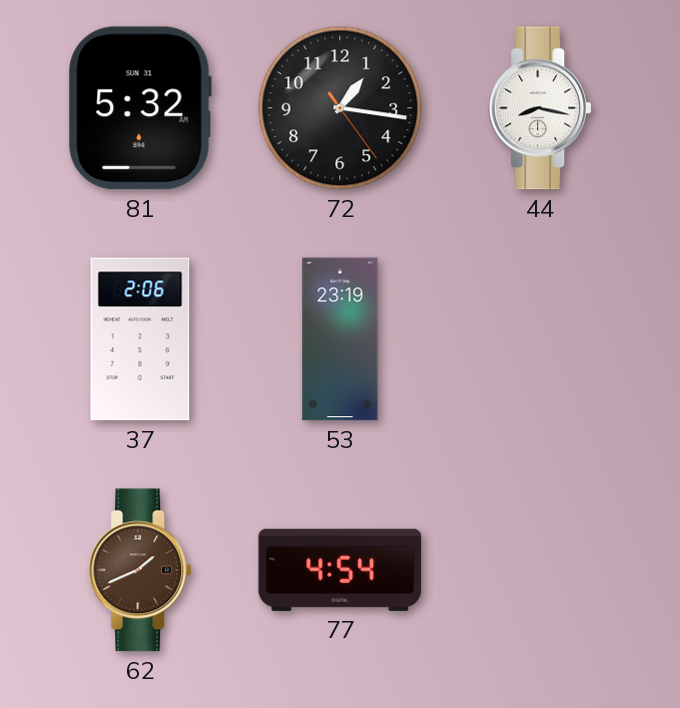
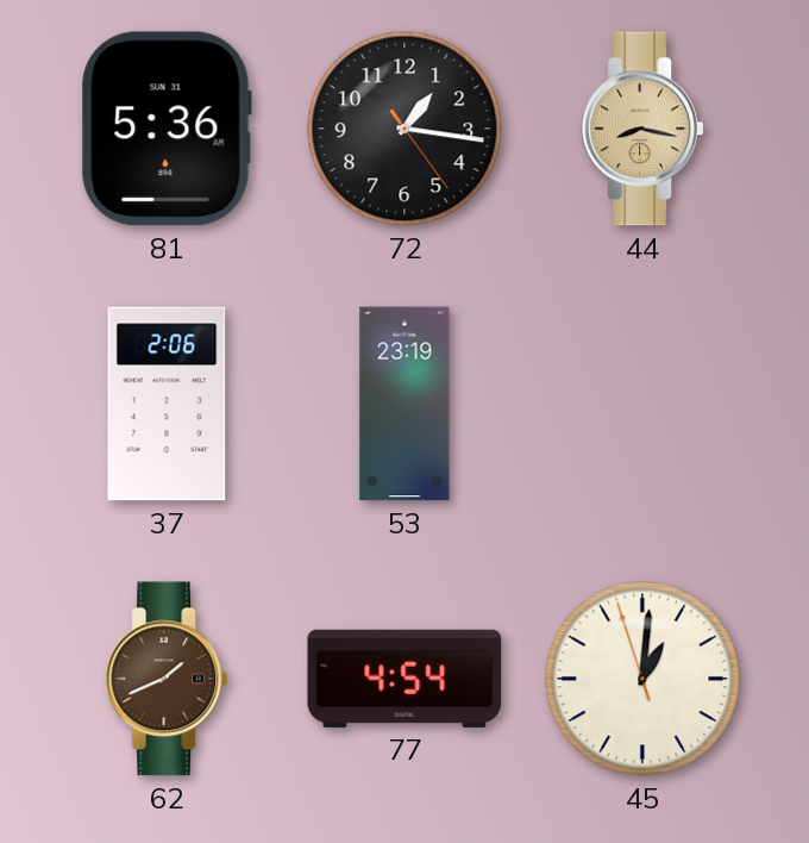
81: 5:32 -> 5:36 (167, 129)
44 dial: white -> champagne (641, 129)
45: none -> 1:00 (642, 679)
